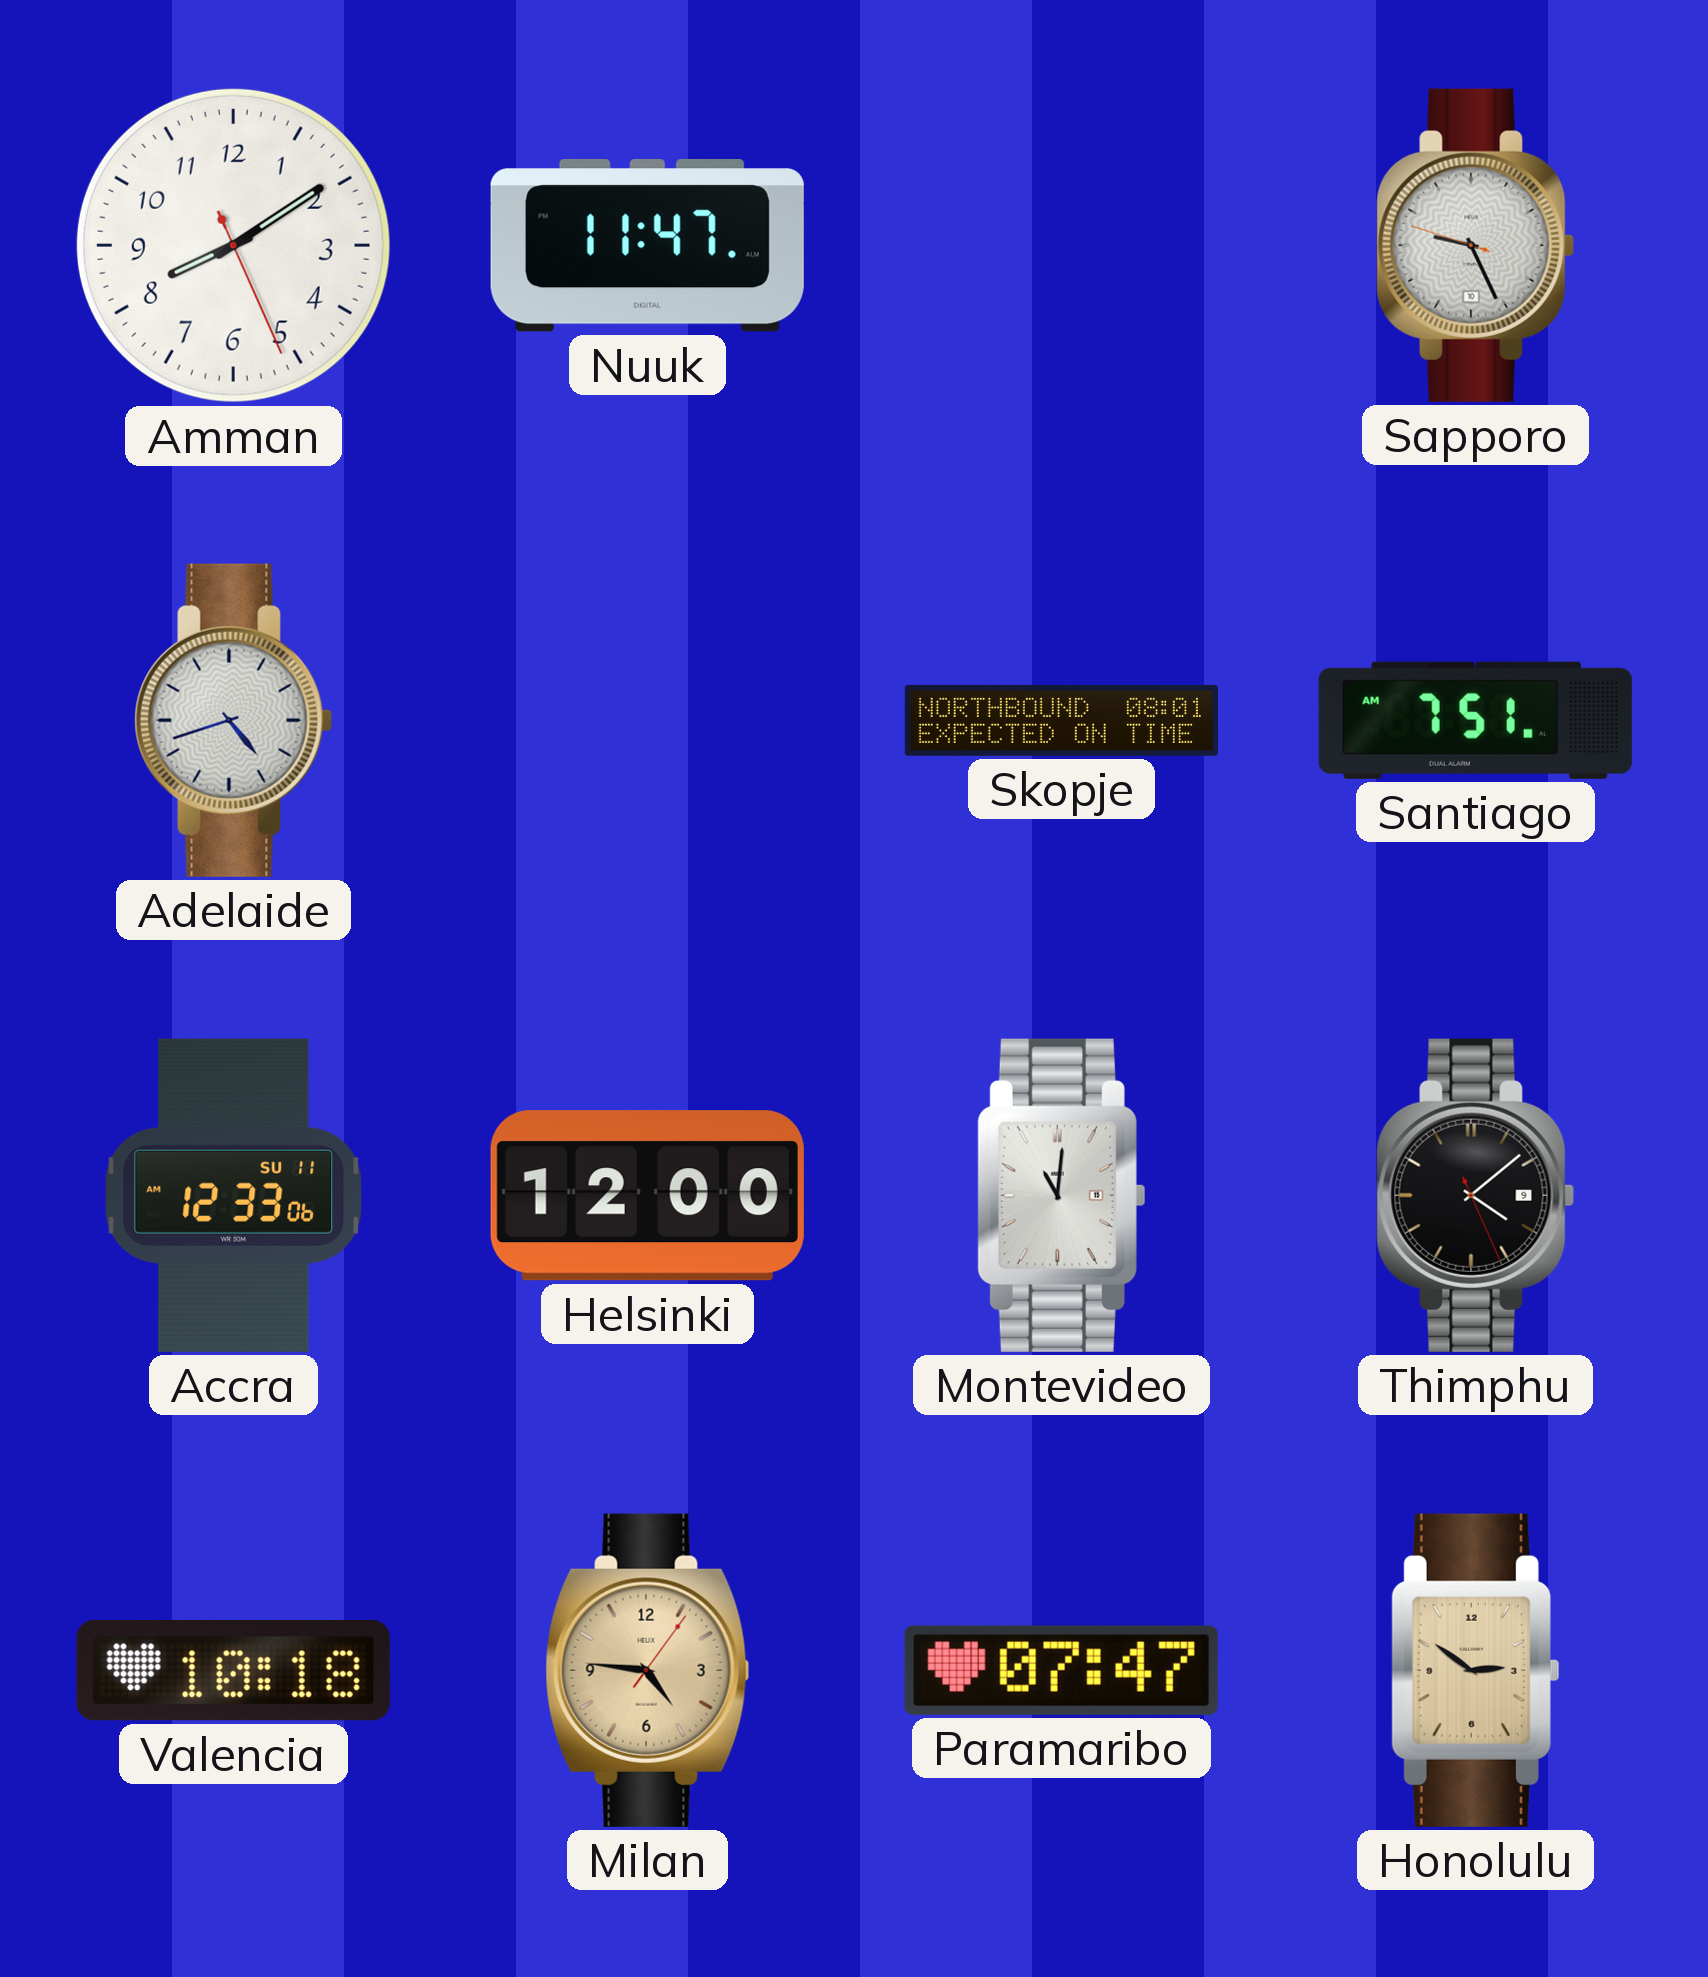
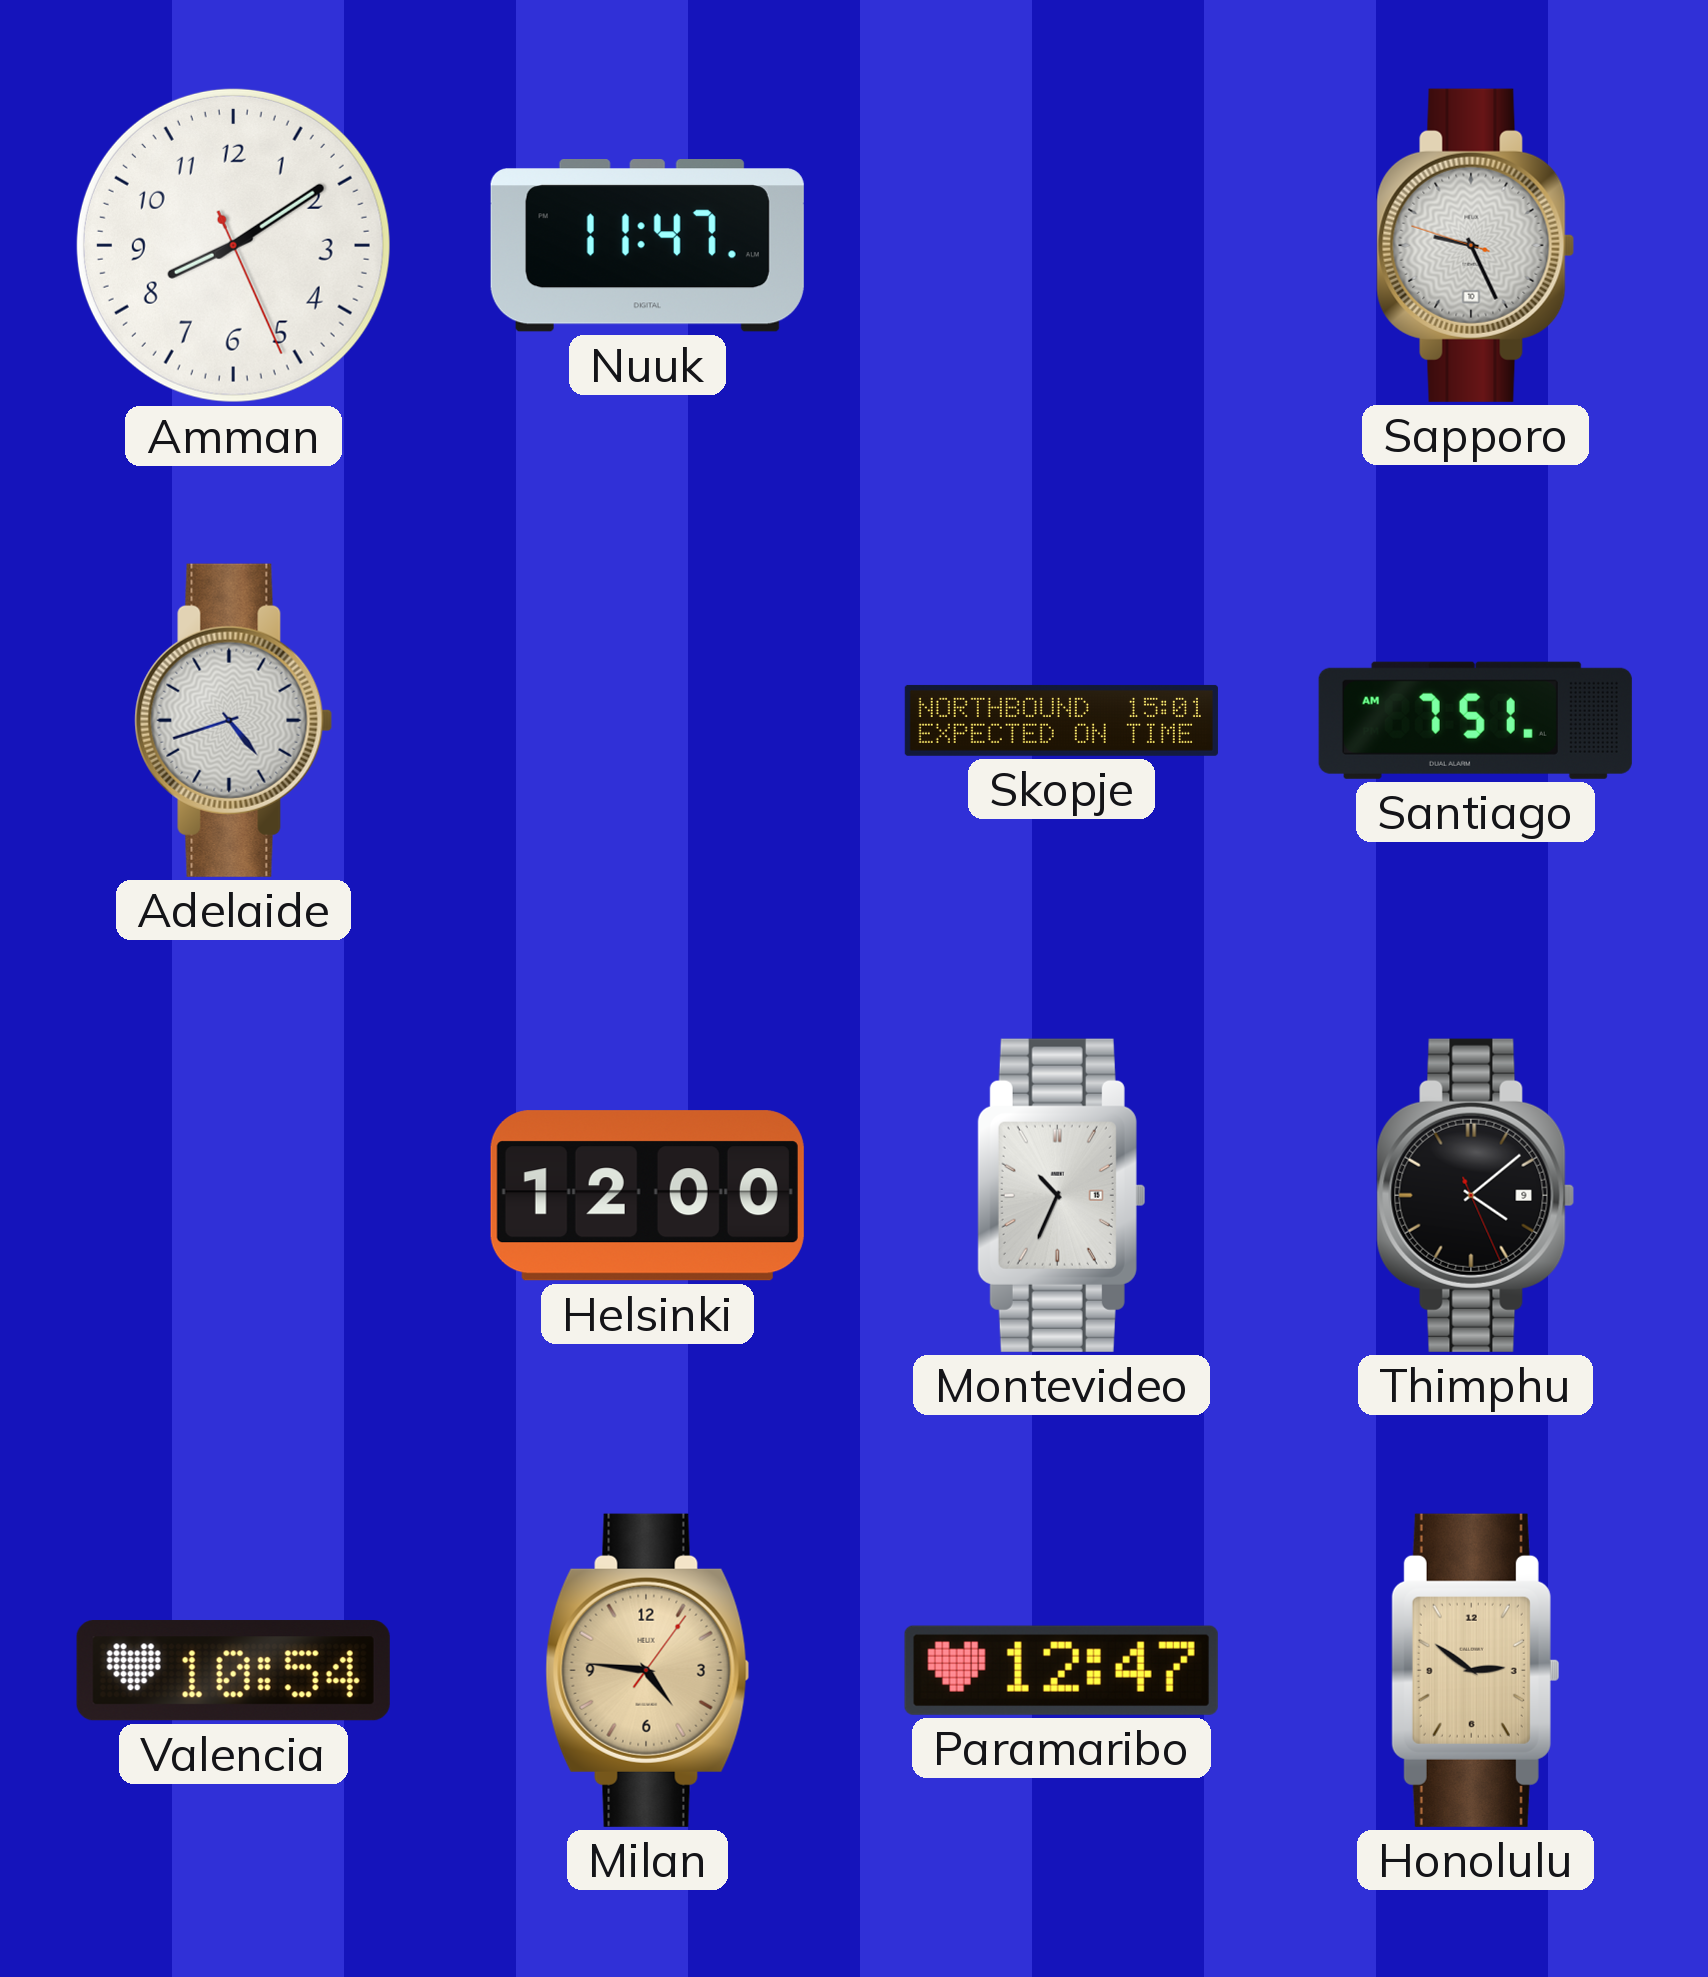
Skopje: 08:01 -> 15:01 (1061, 720)
Accra: 12:33 -> none (234, 1195)
Montevideo: 11:01 -> 10:34 (1061, 1195)
Valencia: 10:18 -> 10:54 (233, 1671)
Paramaribo: 07:47 -> 12:47 (1061, 1670)
